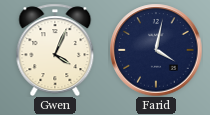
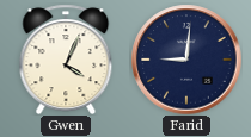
Farid: 4:02 -> 9:01 (186, 60)
